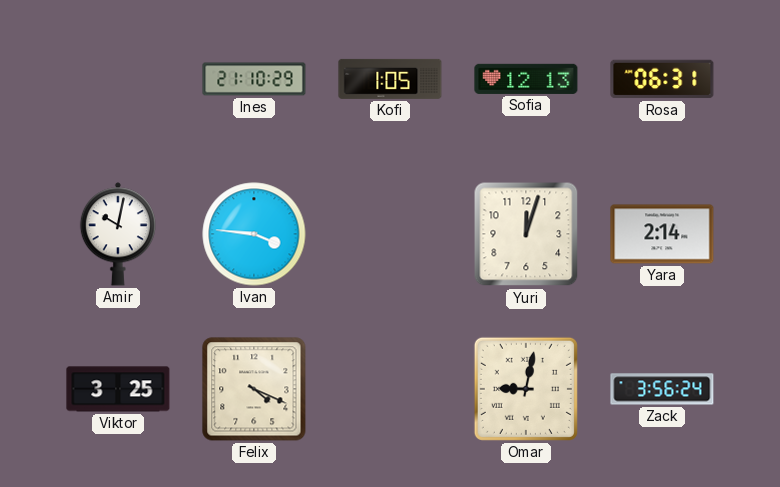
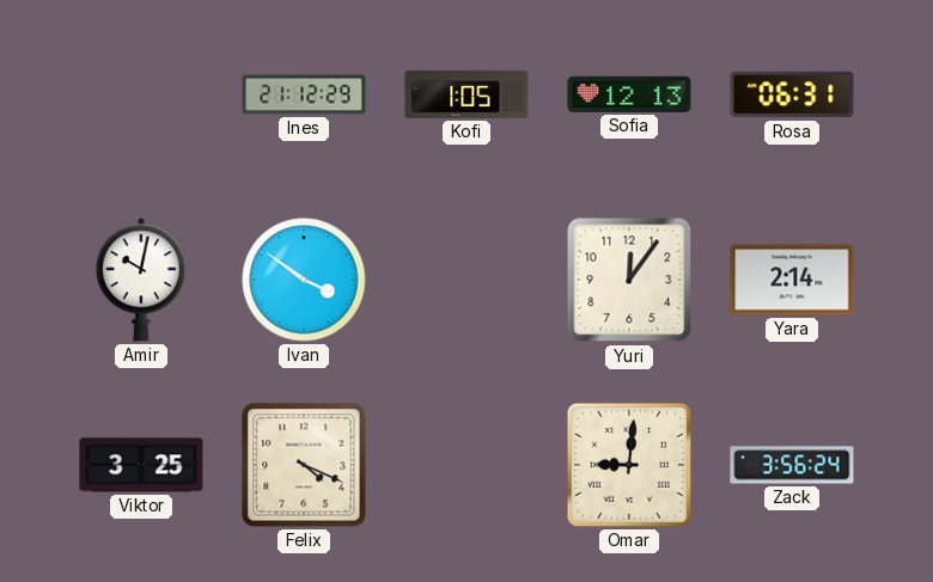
Ines: 21:10 -> 21:12 (304, 94)
Ivan: 3:46 -> 3:51 (304, 280)
Yuri: 12:03 -> 12:06 (629, 280)
Omar: 9:02 -> 9:01 (629, 465)
